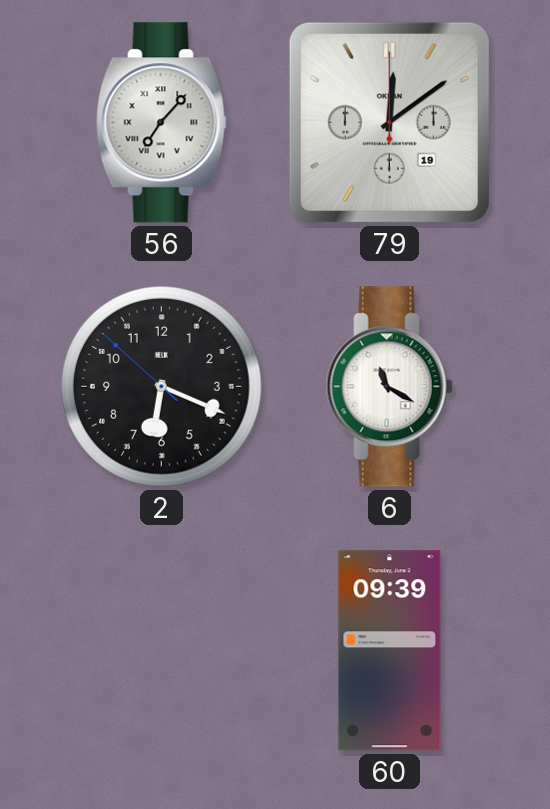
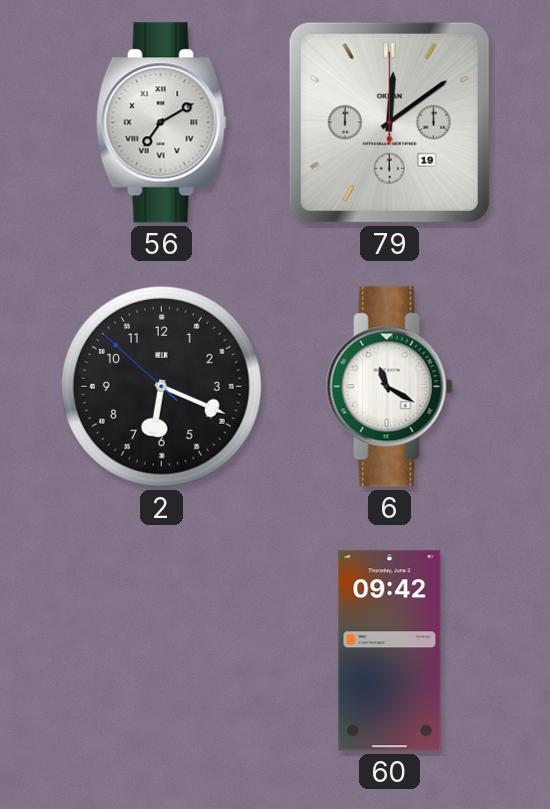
56: 7:07 -> 7:10 (161, 123)
60: 09:39 -> 09:42 (390, 651)
